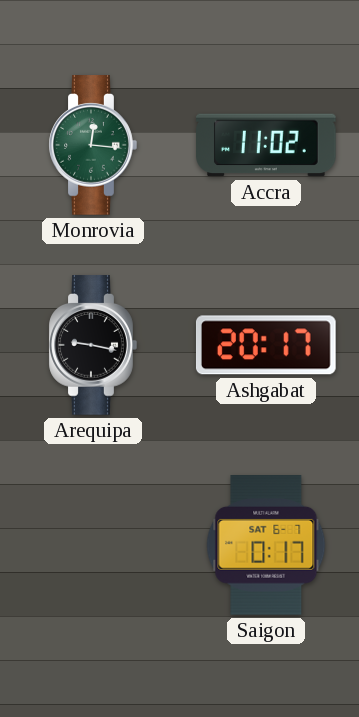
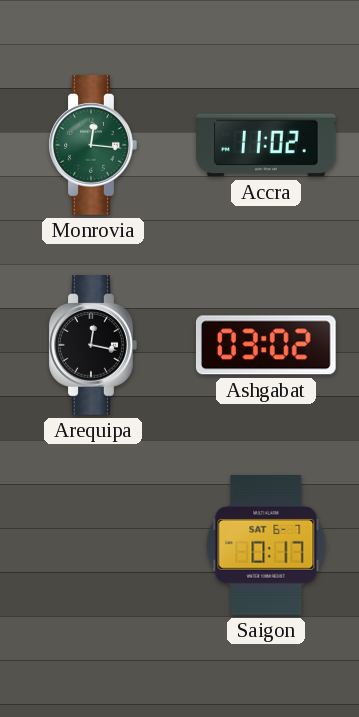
Arequipa: 9:17 -> 12:17 (93, 345)
Ashgabat: 20:17 -> 03:02 (266, 345)
